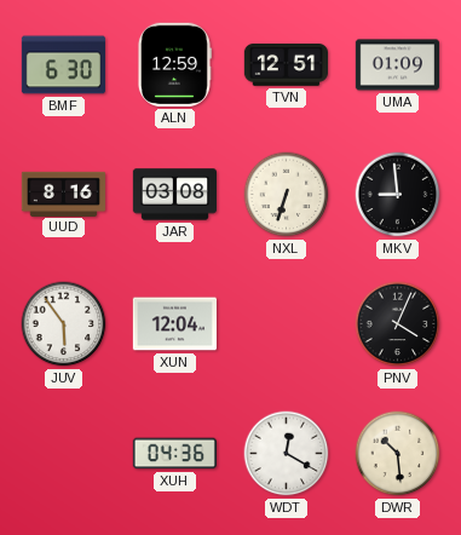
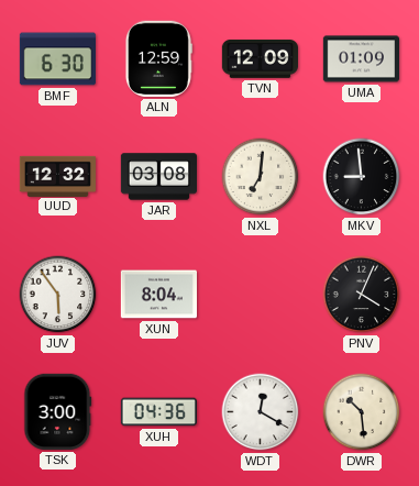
TVN: 12:51 -> 12:09 (260, 59)
UUD: 8:16 -> 12:32 (57, 176)
NXL: 6:33 -> 7:01 (261, 177)
XUN: 12:04 -> 8:04 (158, 295)
TSK: none -> 3:00 (58, 411)
